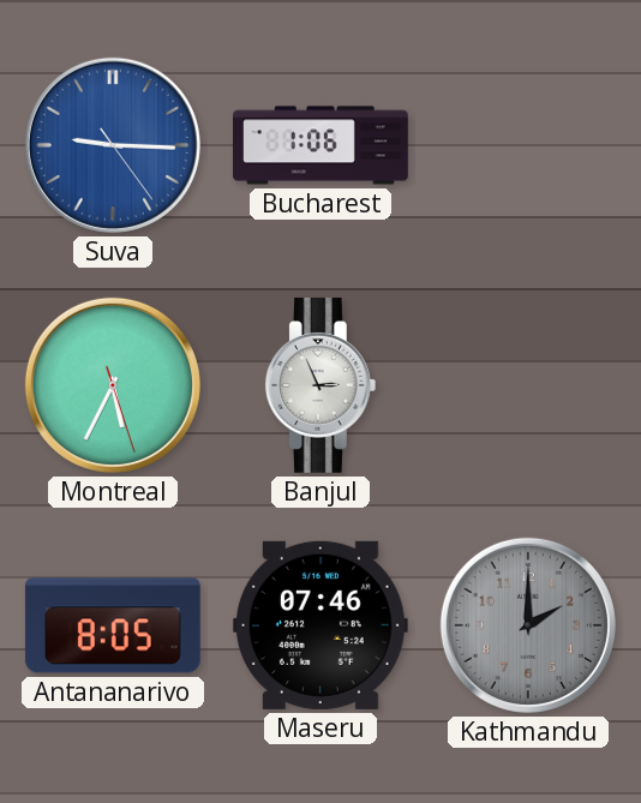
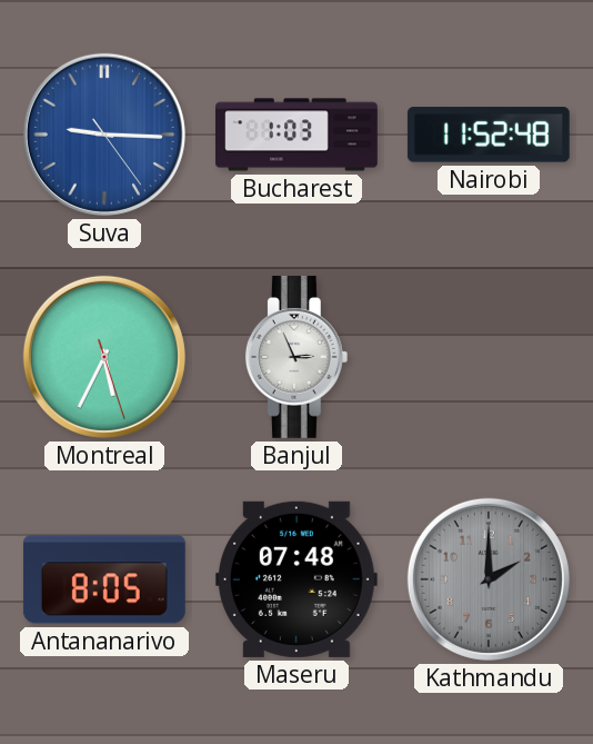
Bucharest: 1:06 -> 1:03 (296, 135)
Nairobi: none -> 11:52 (489, 135)
Maseru: 07:46 -> 07:48 (296, 579)
